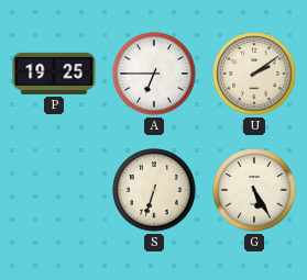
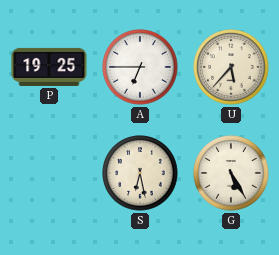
U: 2:09 -> 5:37 (231, 67)
S: 6:33 -> 6:28 (140, 173)
